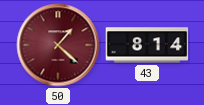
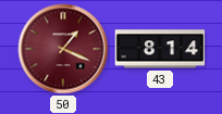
50: 1:22 -> 1:19 (63, 49)
